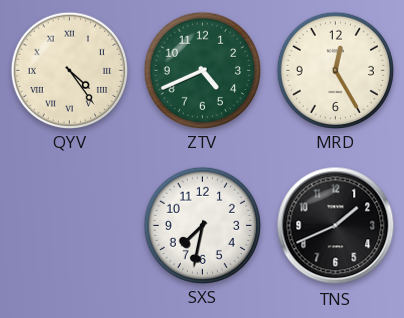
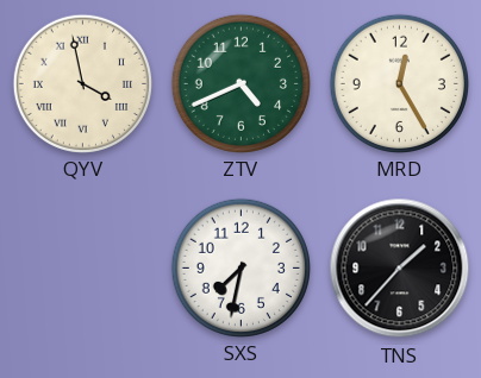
QYV: 4:24 -> 3:58 (82, 83)
TNS: 1:41 -> 1:37 (400, 269)
